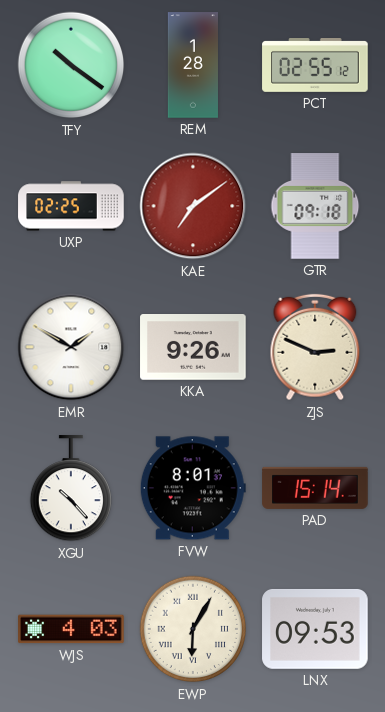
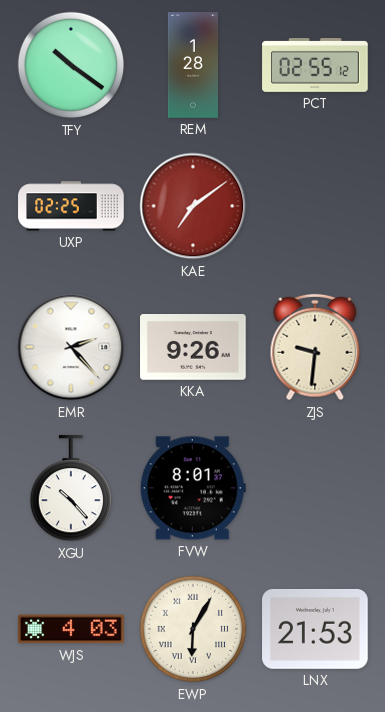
GTR: 09:18 -> none (315, 206)
EMR: 1:50 -> 2:23 (71, 347)
ZJS: 2:49 -> 9:31 (315, 347)
PAD: 15:14 -> none (315, 488)
LNX: 09:53 -> 21:53 (315, 629)
